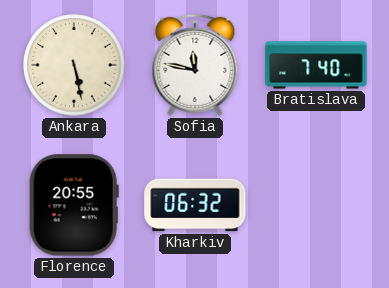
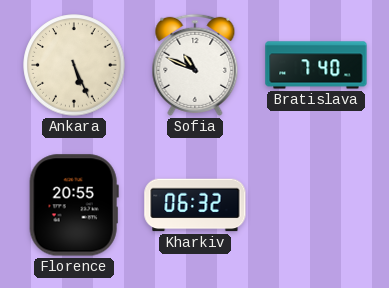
Ankara: 5:28 -> 5:26 (74, 65)
Sofia: 11:47 -> 10:49 (195, 65)
